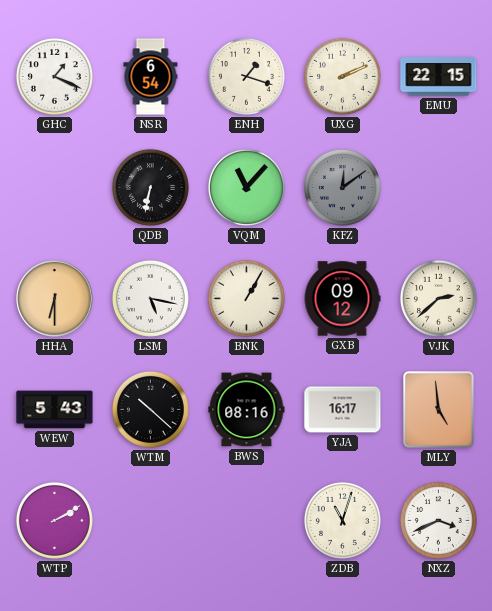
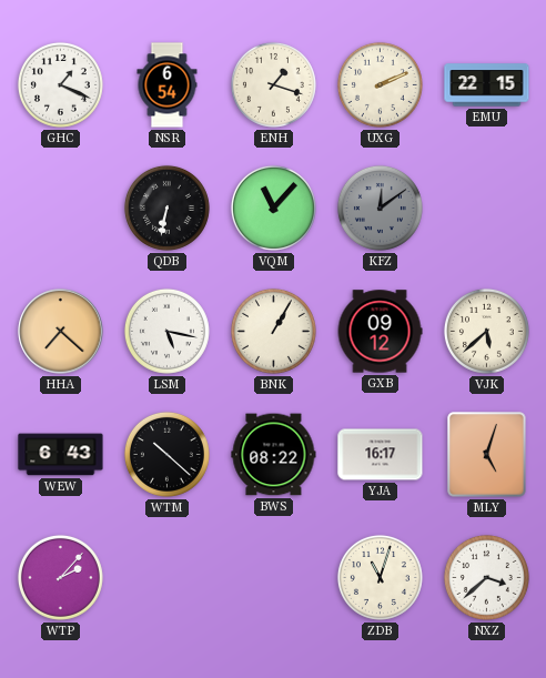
HHA: 6:30 -> 7:22 (61, 332)
VJK: 2:38 -> 5:38 (486, 331)
WEW: 5:43 -> 6:43 (61, 455)
BWS: 08:16 -> 08:22 (274, 455)
MLY: 4:59 -> 5:03 (487, 455)
WTP: 2:10 -> 2:07 (60, 577)
NXZ: 3:41 -> 3:38 (486, 577)
